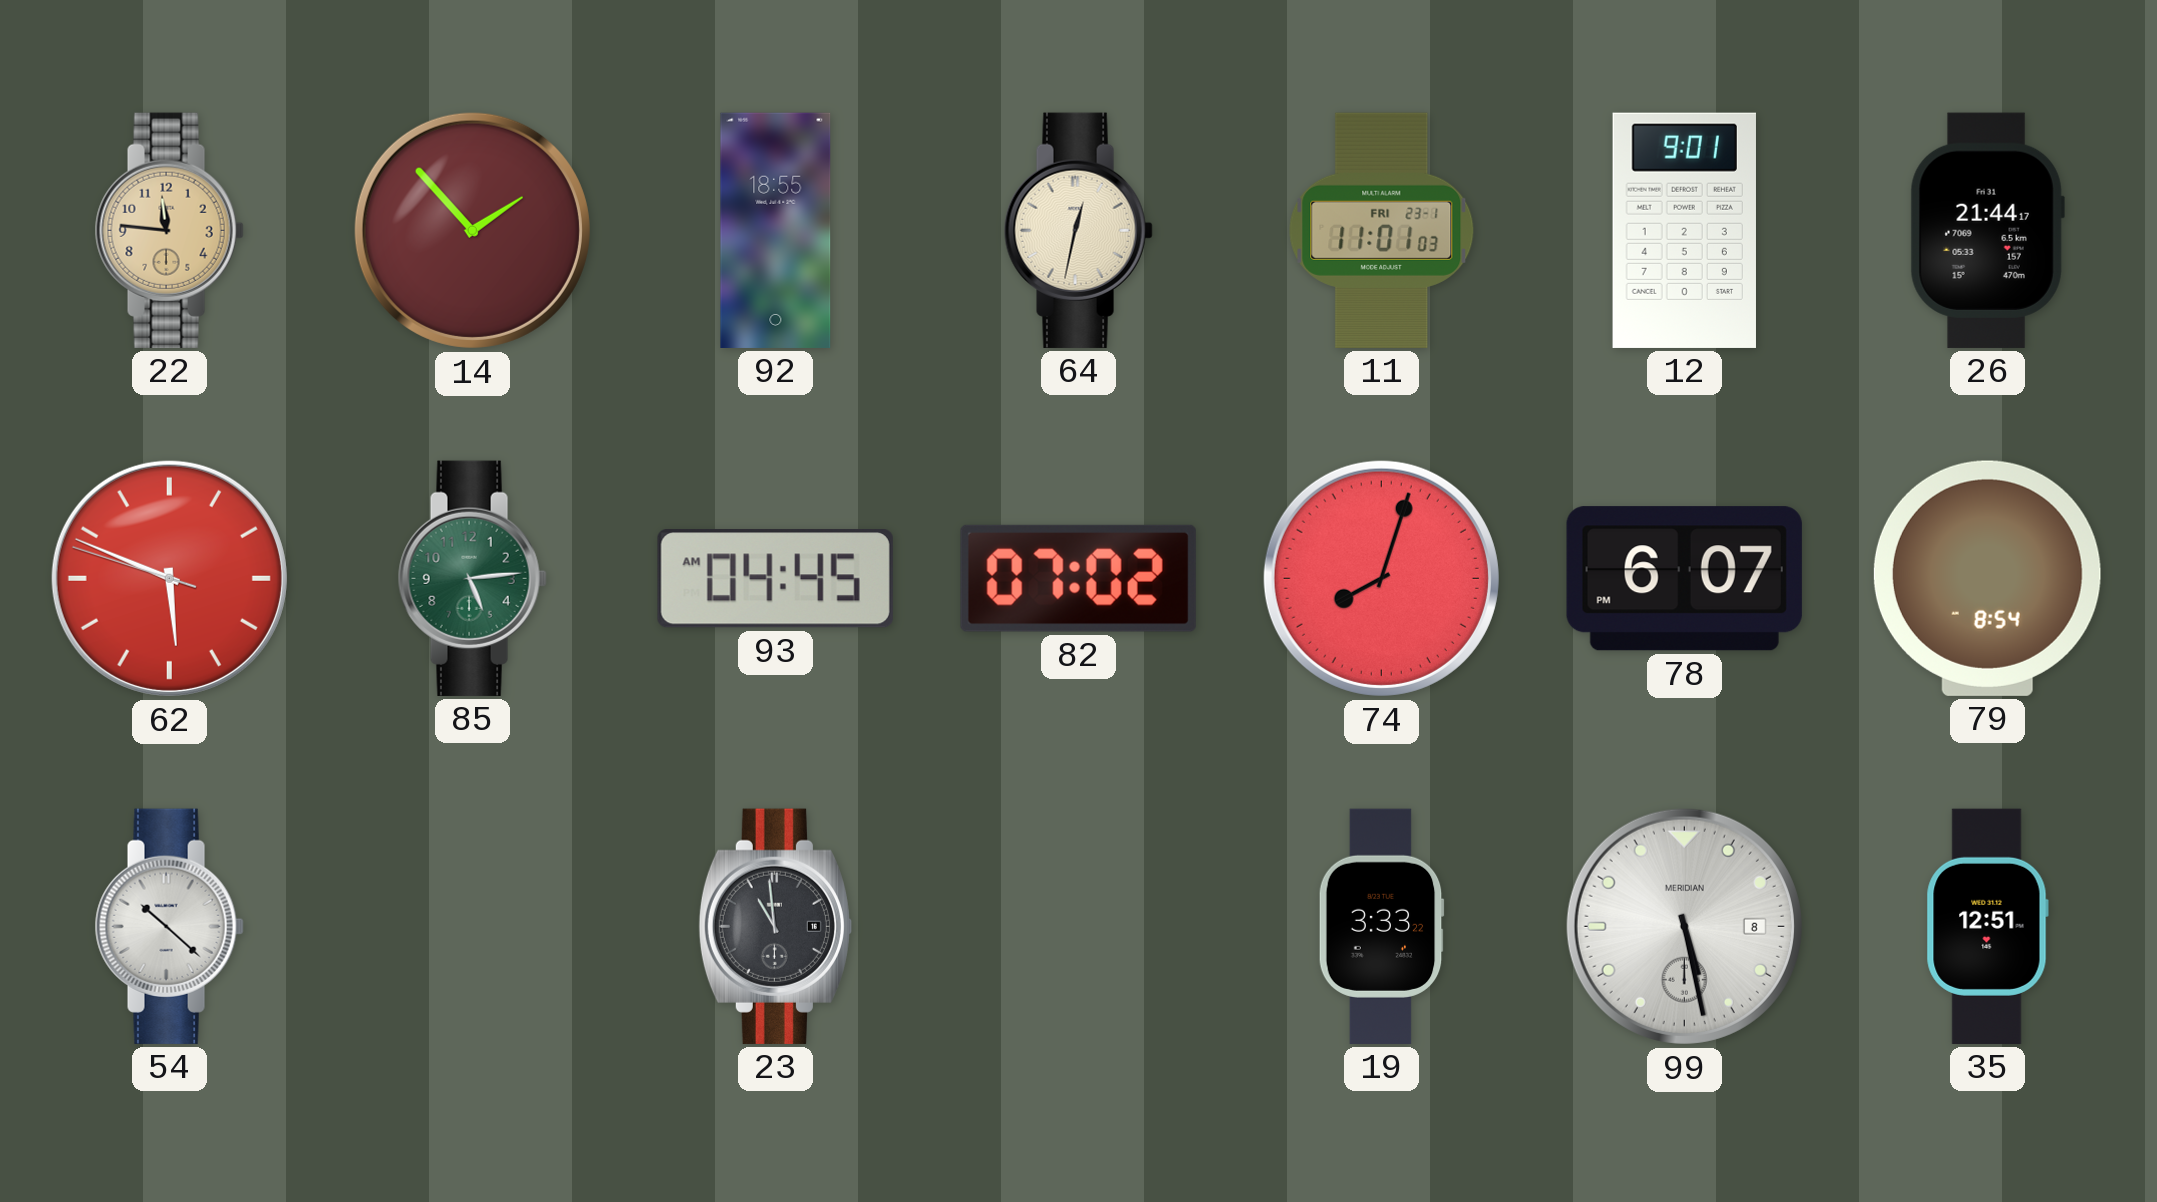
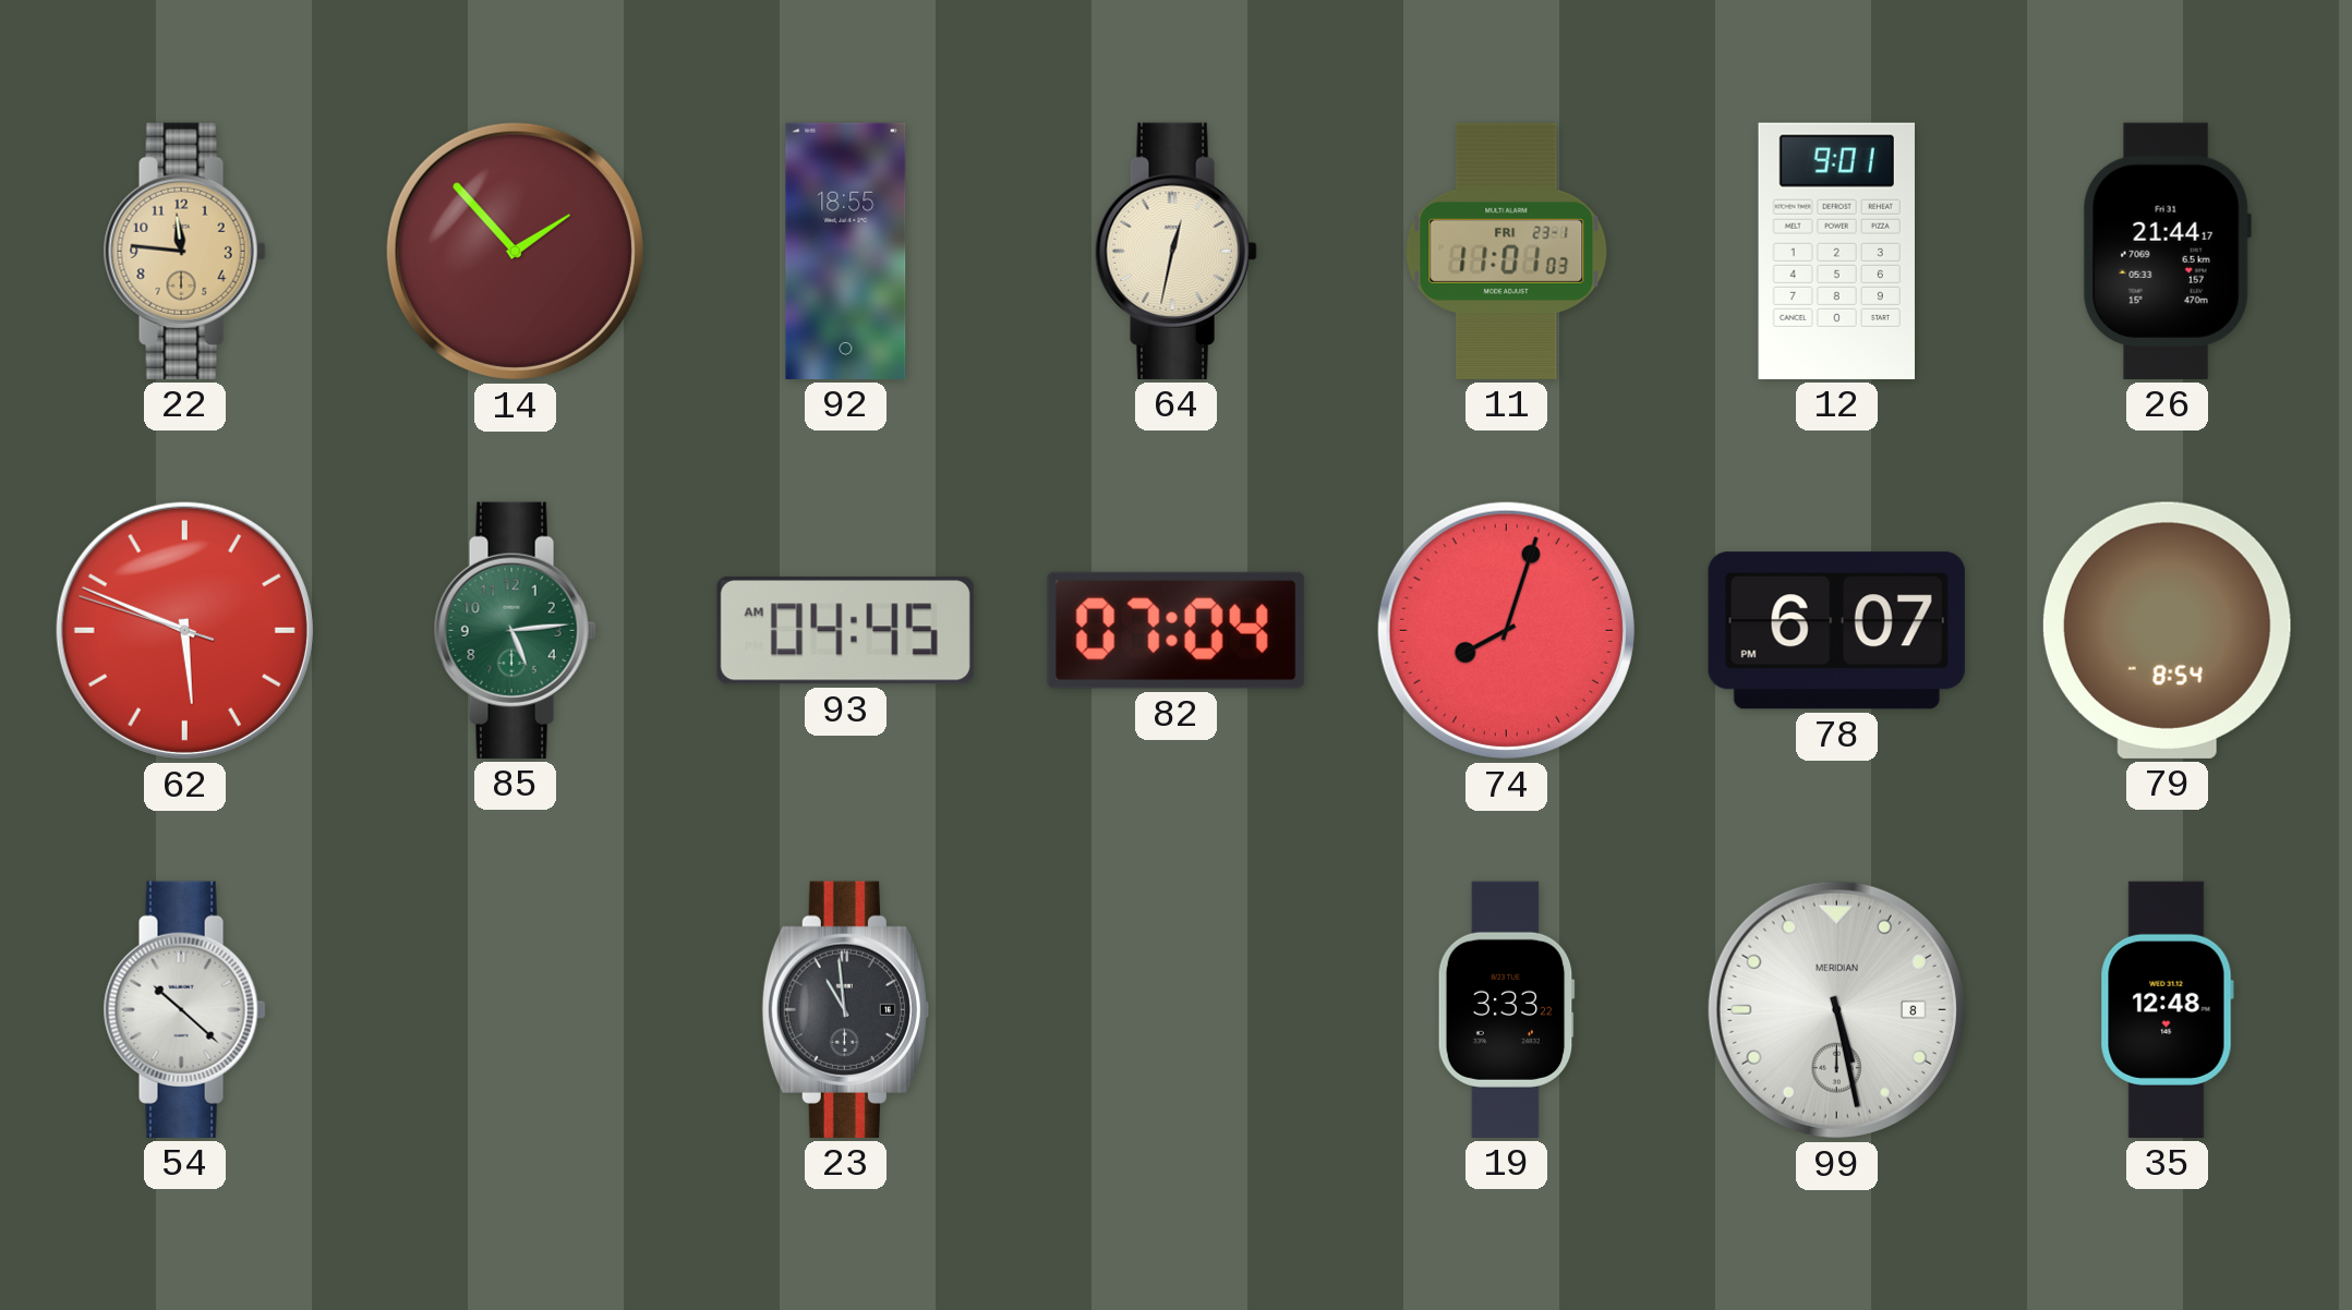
82: 07:02 -> 07:04 (1175, 630)
35: 12:51 -> 12:48 (2167, 1009)
